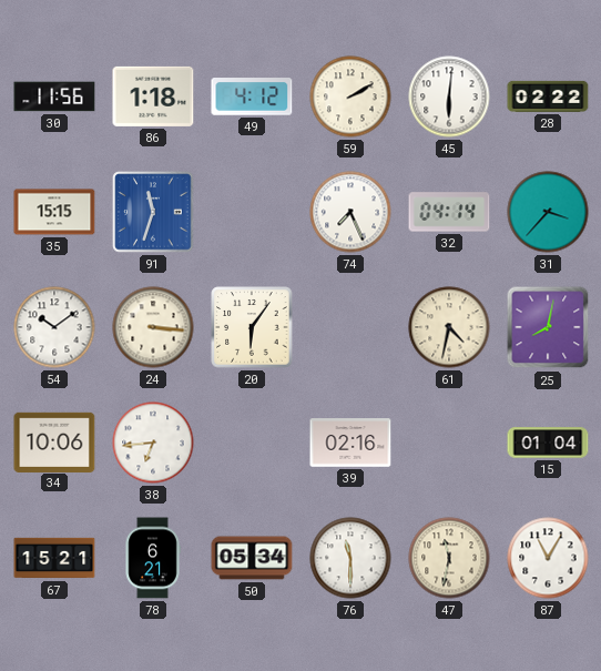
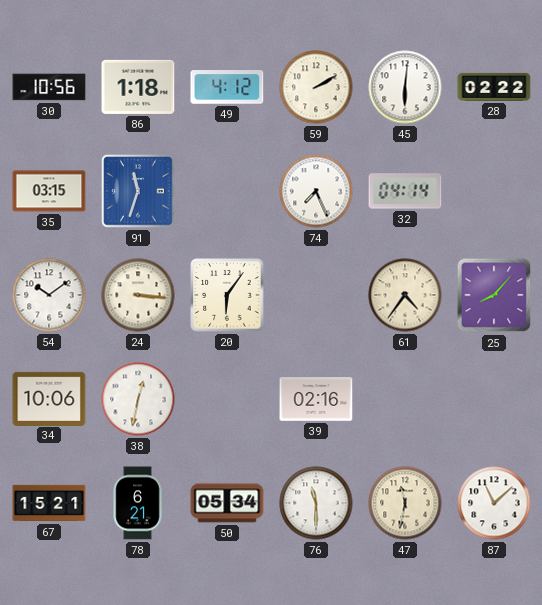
30: 11:56 -> 10:56 (49, 87)
35: 15:15 -> 03:15 (49, 191)
31: 3:37 -> none (548, 212)
61: 4:32 -> 4:36 (405, 295)
25: 8:02 -> 8:07 (494, 295)
38: 6:44 -> 12:32 (138, 399)
15: 01:04 -> none (548, 443)
87: 11:05 -> 11:08 (494, 503)
